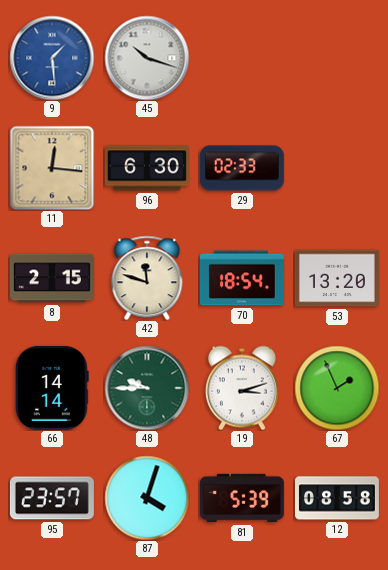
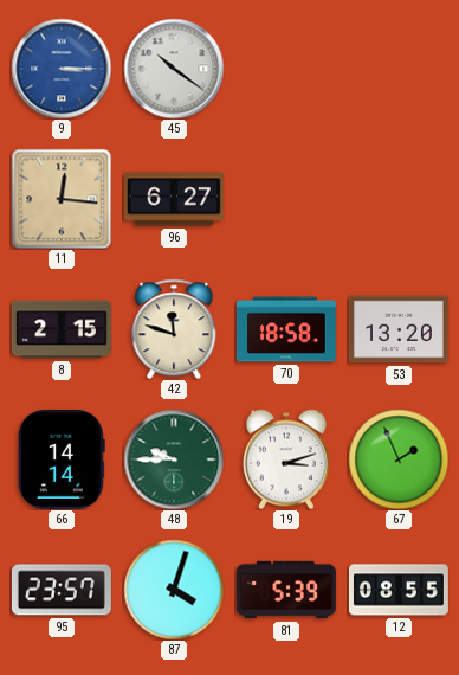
9: 1:29 -> 3:15 (62, 69)
45: 10:18 -> 10:21 (174, 69)
96: 6:30 -> 6:27 (174, 199)
29: 02:33 -> none (242, 168)
70: 18:54 -> 18:58 (286, 329)
12: 08:58 -> 08:55 (399, 590)
